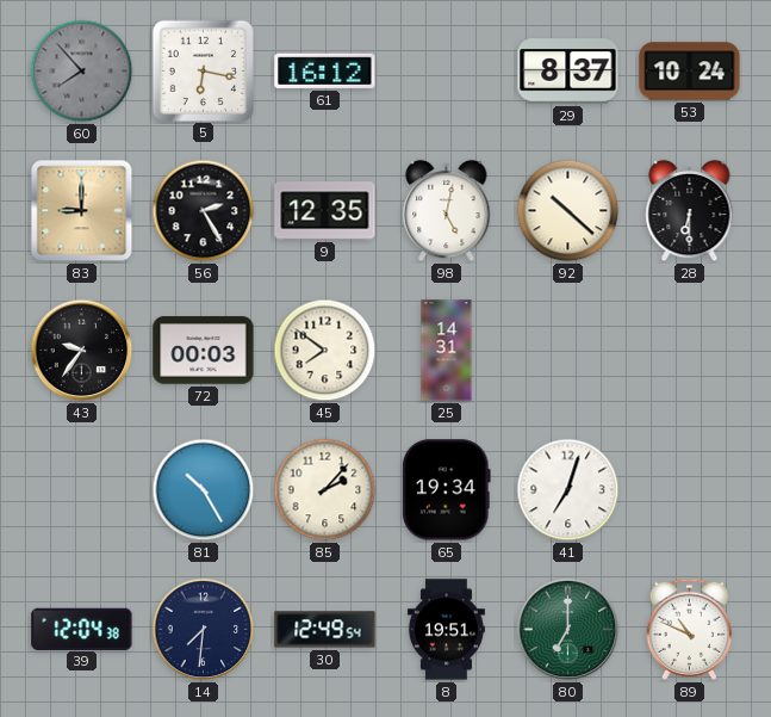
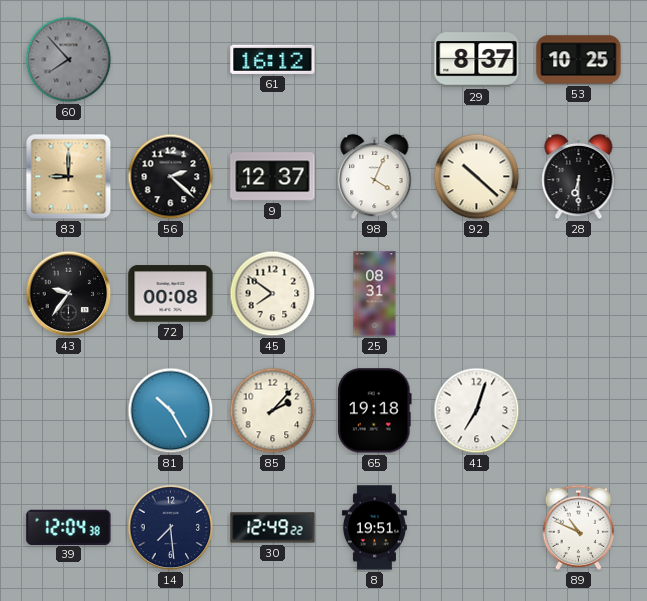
5: 6:17 -> none (203, 70)
53: 10:24 -> 10:25 (579, 60)
56: 2:25 -> 2:22 (171, 177)
9: 12:35 -> 12:37 (273, 177)
98: 5:02 -> 4:04 (375, 177)
72: 00:03 -> 00:08 (171, 294)
25: 14:31 -> 08:31 (375, 294)
65: 19:34 -> 19:18 (374, 411)
14: 7:31 -> 7:29 (171, 528)
30: 12:49:54 -> 12:49:22 (273, 528)
80: 7:00 -> none (568, 630)
